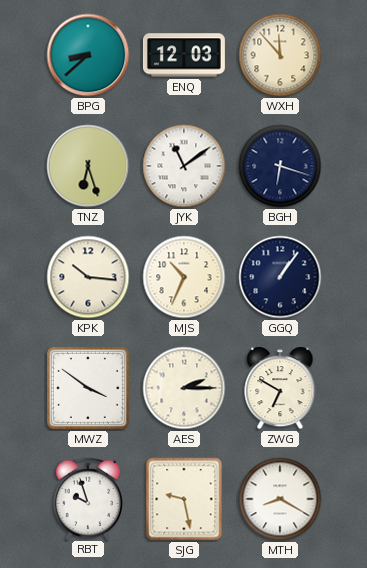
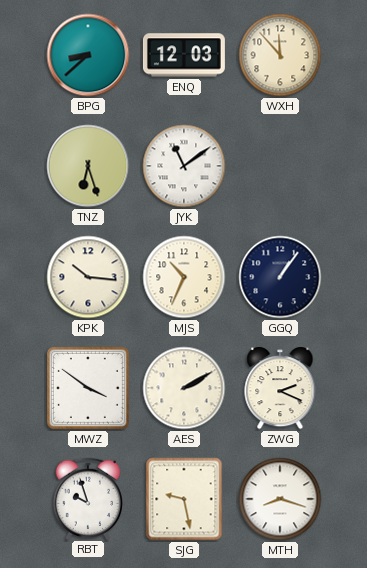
BGH: 6:18 -> none (280, 166)
AES: 2:15 -> 2:10 (184, 388)
ZWG: 6:50 -> 2:19 (280, 388)
MTH: 8:20 -> 8:18 (280, 499)
